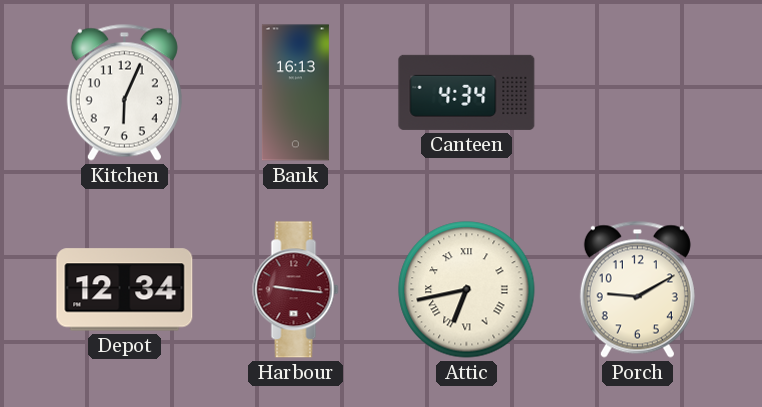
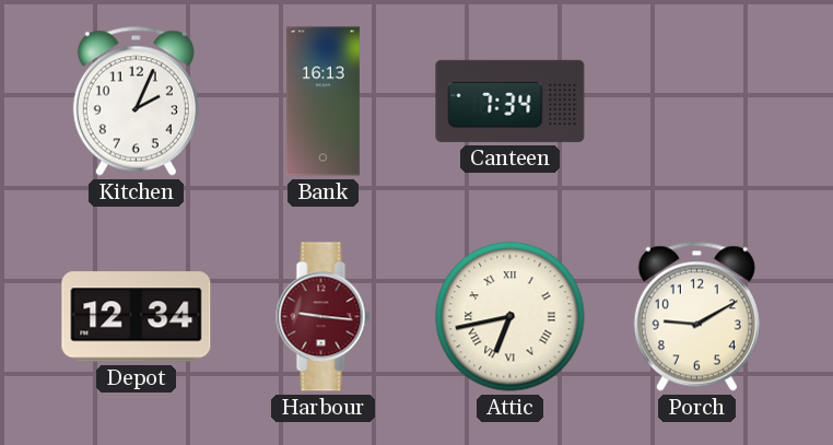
Kitchen: 6:04 -> 2:04 (136, 101)
Canteen: 4:34 -> 7:34 (511, 101)
